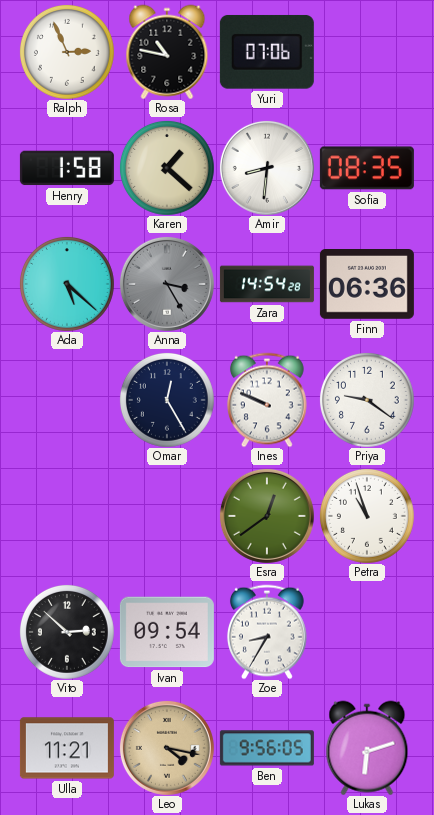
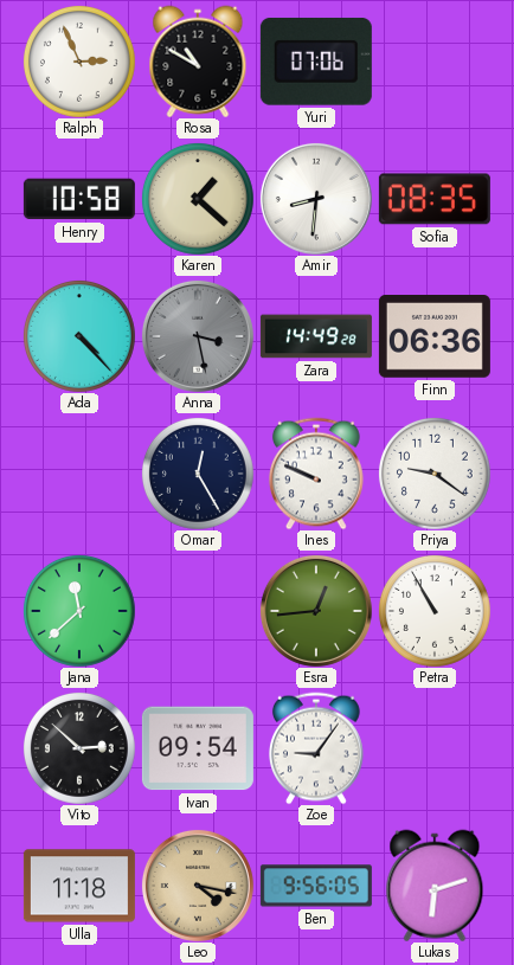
Rosa: 10:47 -> 10:50 (198, 62)
Henry: 1:58 -> 10:58 (79, 199)
Ada: 5:22 -> 4:23 (79, 336)
Anna: 3:25 -> 3:28 (198, 336)
Zara: 14:54 -> 14:49 (316, 336)
Jana: none -> 11:38 (79, 611)
Esra: 12:39 -> 12:44 (316, 611)
Petra: 10:57 -> 10:55 (435, 611)
Zoe: 8:35 -> 9:06 (316, 748)
Ulla: 11:21 -> 11:18 (79, 886)
